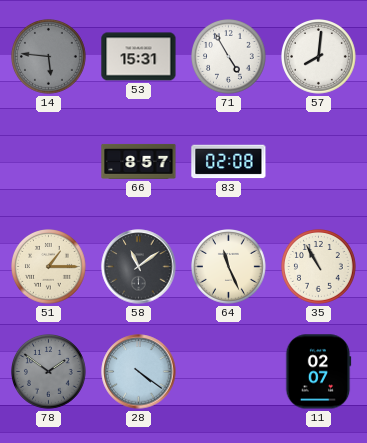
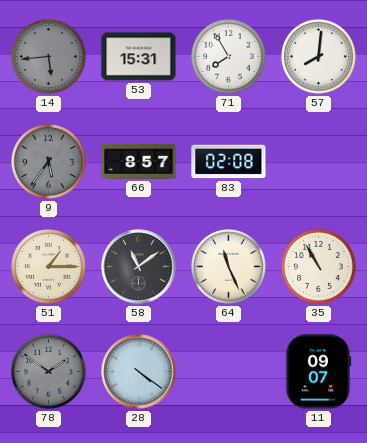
14: 5:46 -> 5:44 (49, 57)
71: 4:55 -> 7:55 (229, 57)
9: none -> 5:36 (49, 162)
11: 02:07 -> 09:07 (318, 372)
